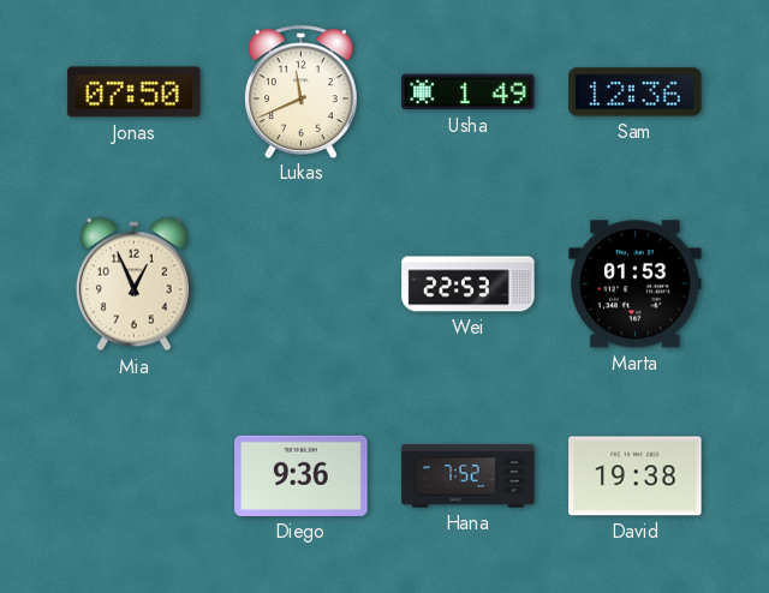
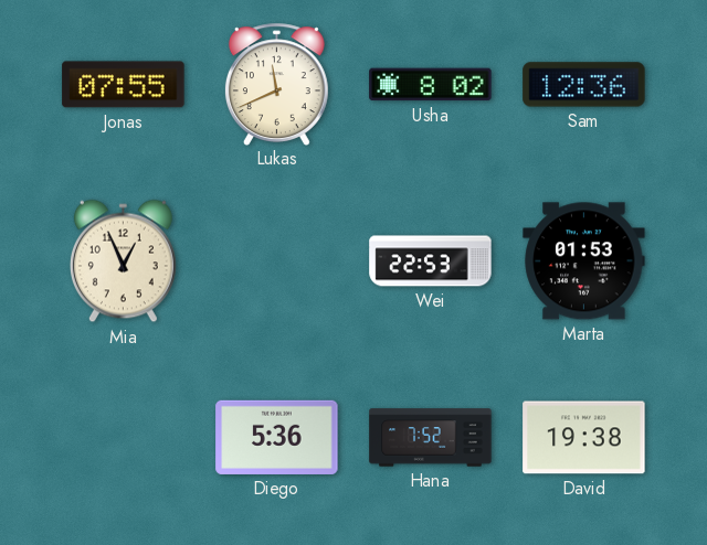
Jonas: 07:50 -> 07:55 (124, 85)
Usha: 1:49 -> 8:02 (431, 85)
Diego: 9:36 -> 5:36 (277, 437)
